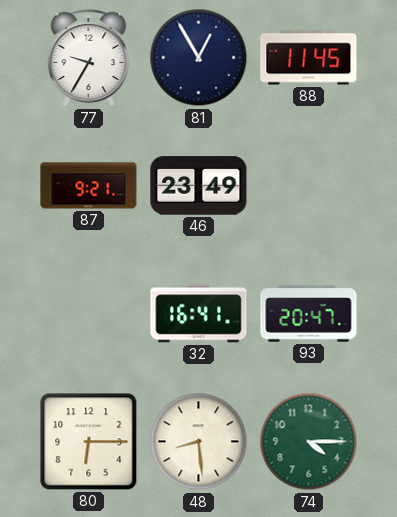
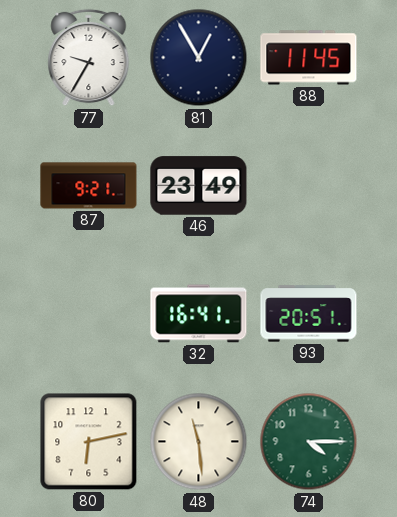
93: 20:47 -> 20:51 (309, 314)
80: 6:15 -> 6:13 (89, 442)
48: 8:29 -> 11:29 (199, 442)
